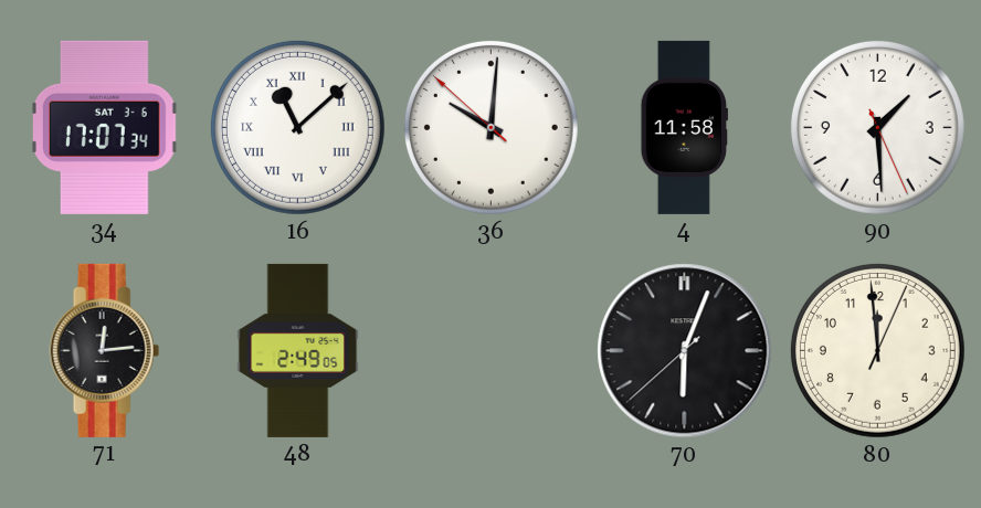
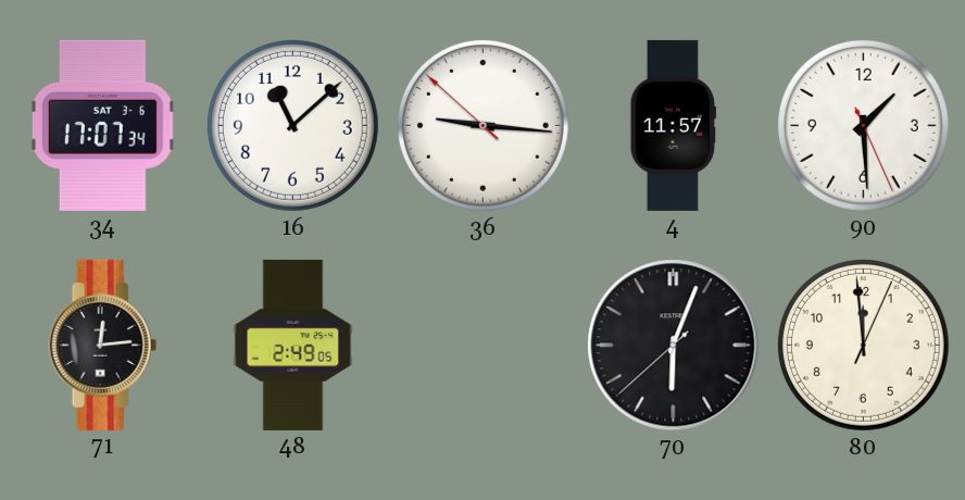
16 numerals: Roman -> Arabic (292, 125)
36: 10:00 -> 9:15 (482, 125)
4: 11:58 -> 11:57 (673, 125)
